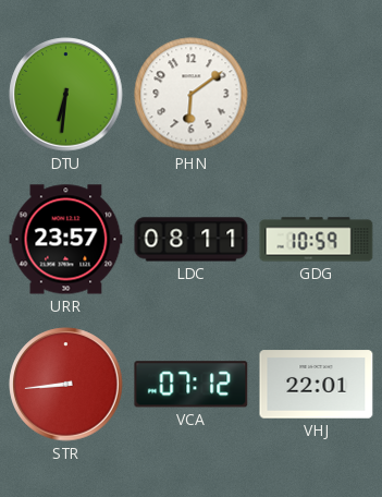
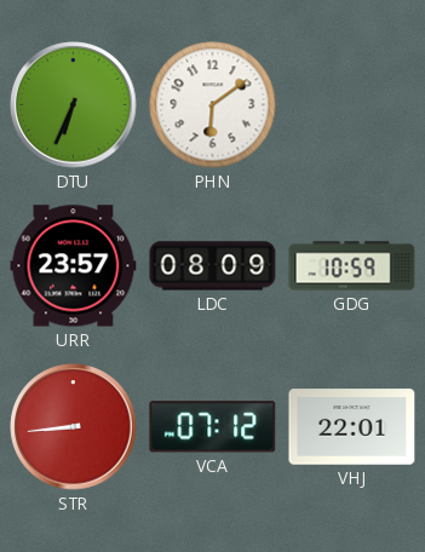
DTU: 6:31 -> 6:34 (74, 105)
LDC: 08:11 -> 08:09 (213, 266)
